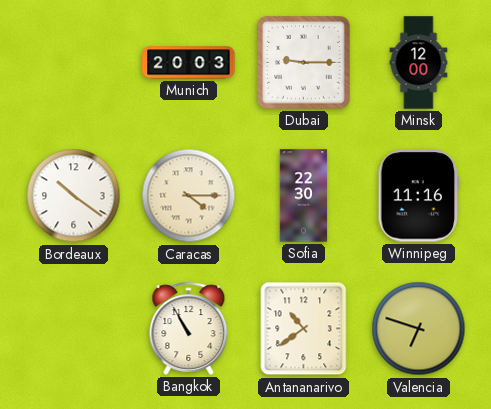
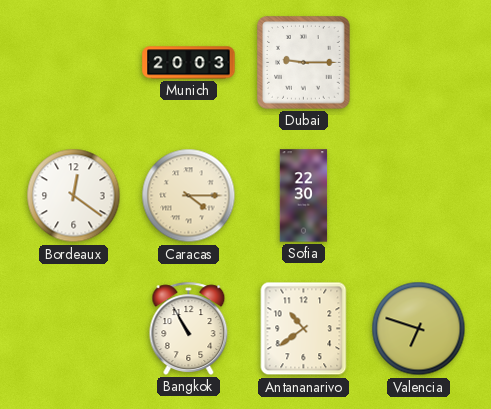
Minsk: 12:00 -> none (419, 63)
Bordeaux: 10:21 -> 12:21 (74, 196)
Winnipeg: 11:16 -> none (419, 196)
